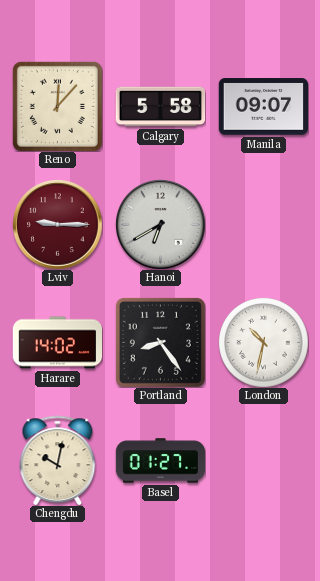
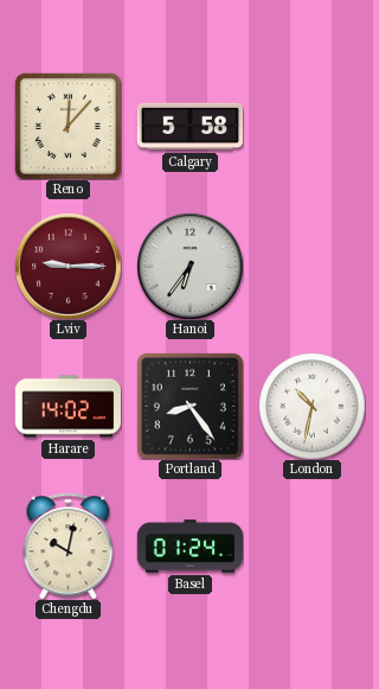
Manila: 09:07 -> none (263, 107)
Hanoi: 6:40 -> 6:36 (191, 267)
Basel: 01:27 -> 01:24 (189, 547)
